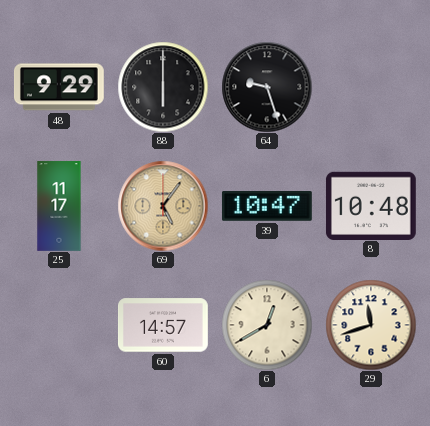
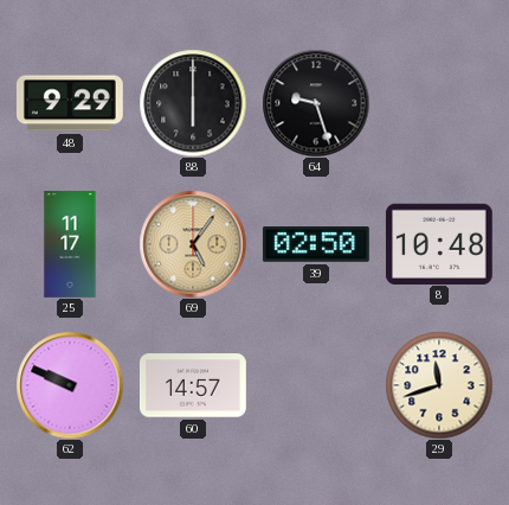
39: 10:47 -> 02:50 (316, 245)
62: none -> 9:49 (70, 385)
6: 12:40 -> none (267, 325)
